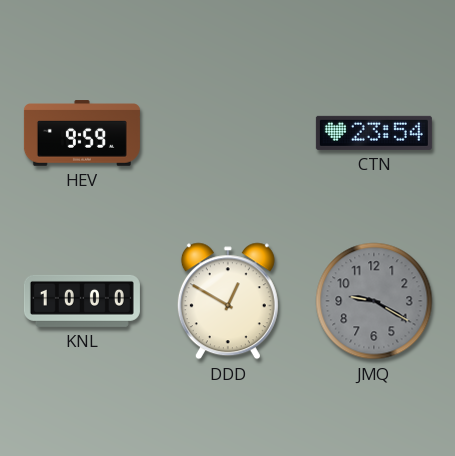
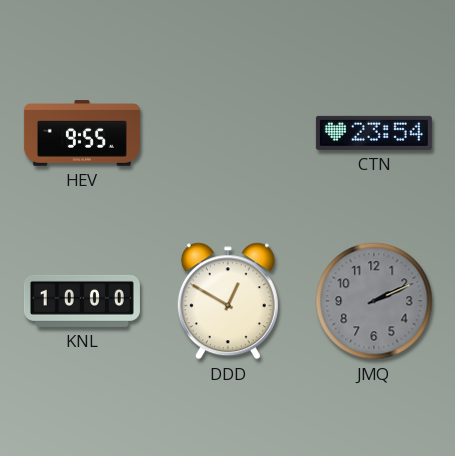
HEV: 9:59 -> 9:55 (82, 133)
JMQ: 9:20 -> 2:11 (374, 301)
